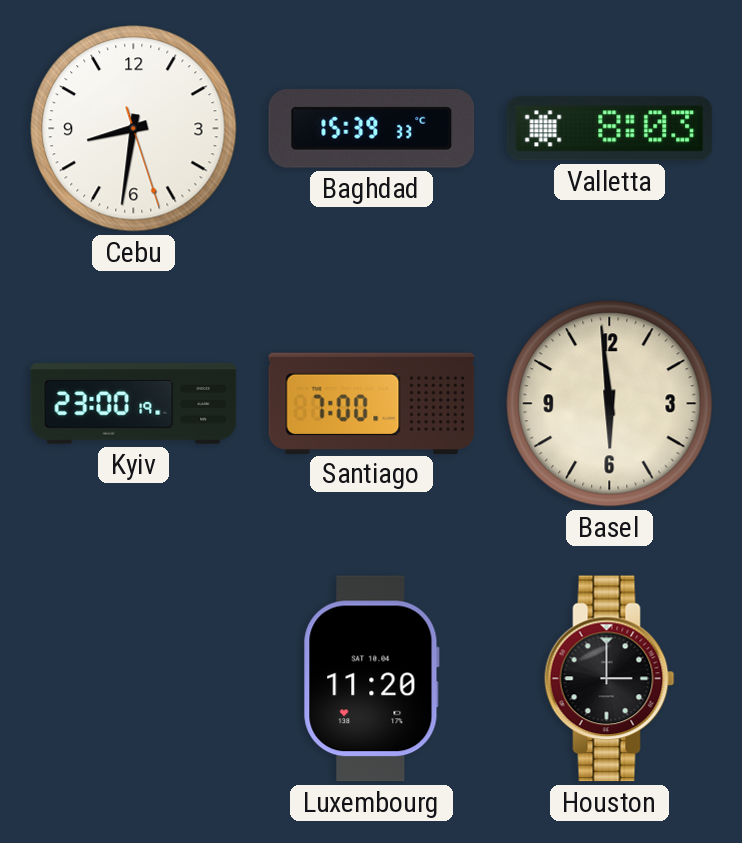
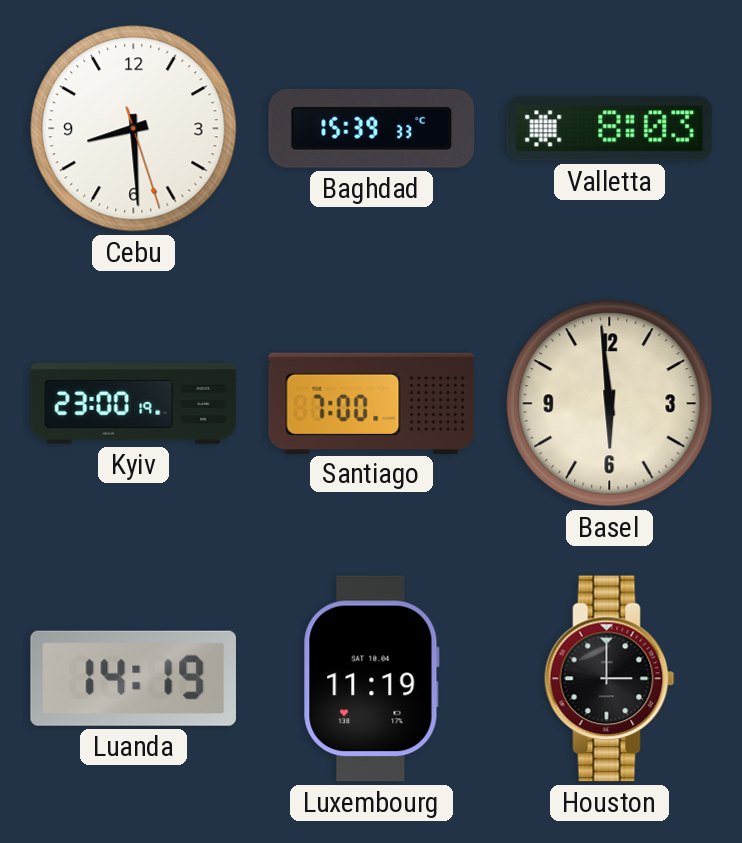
Cebu: 8:31 -> 8:29 (134, 129)
Luanda: none -> 14:19 (133, 678)
Luxembourg: 11:20 -> 11:19 (371, 679)
